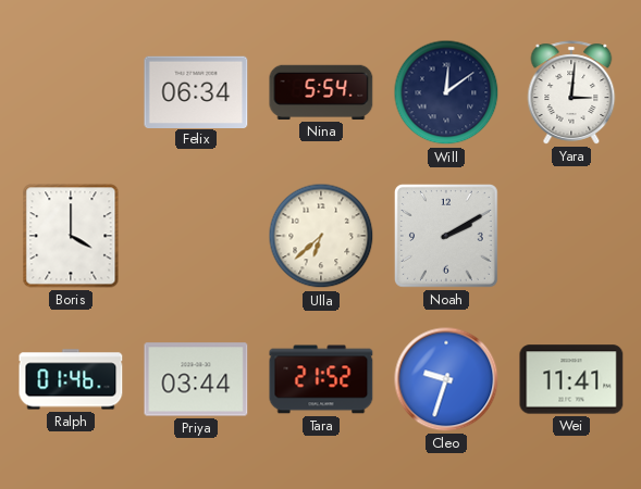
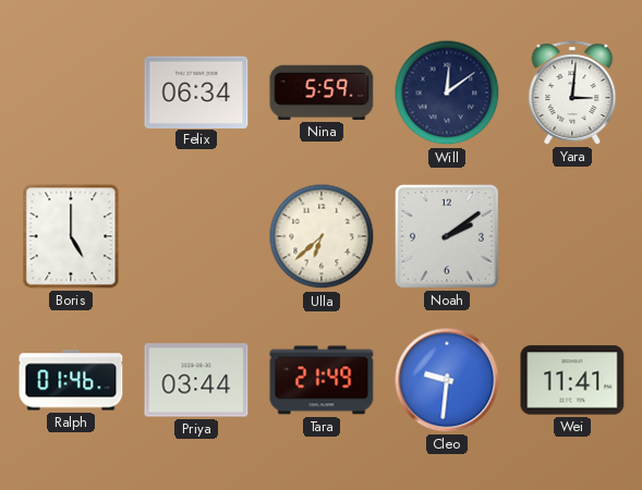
Nina: 5:54 -> 5:59 (322, 93)
Boris: 4:00 -> 5:00 (71, 236)
Noah: 2:10 -> 2:09 (448, 237)
Tara: 21:52 -> 21:49 (322, 380)
Cleo: 9:33 -> 9:31 (447, 380)
